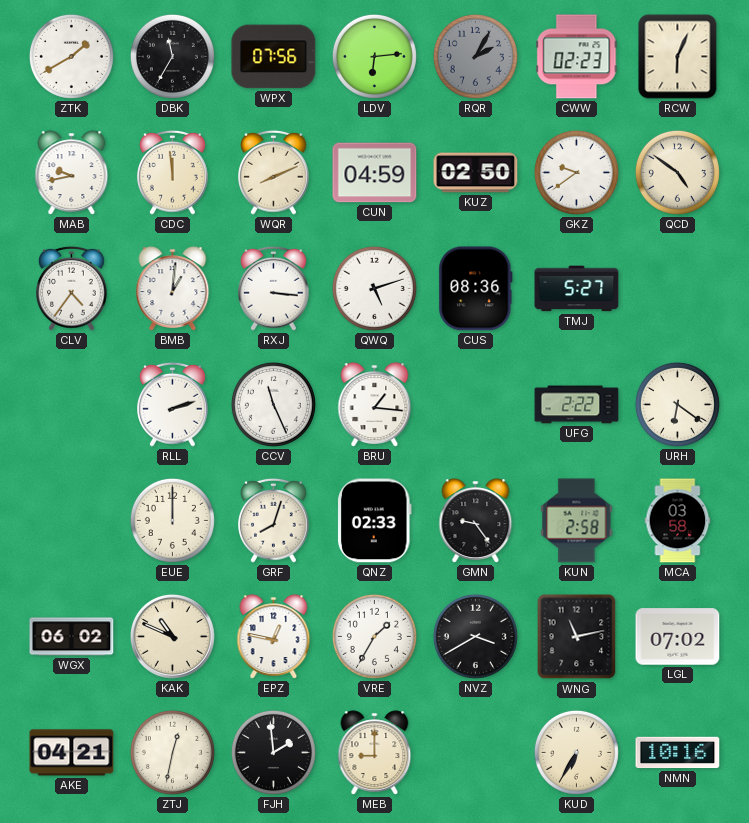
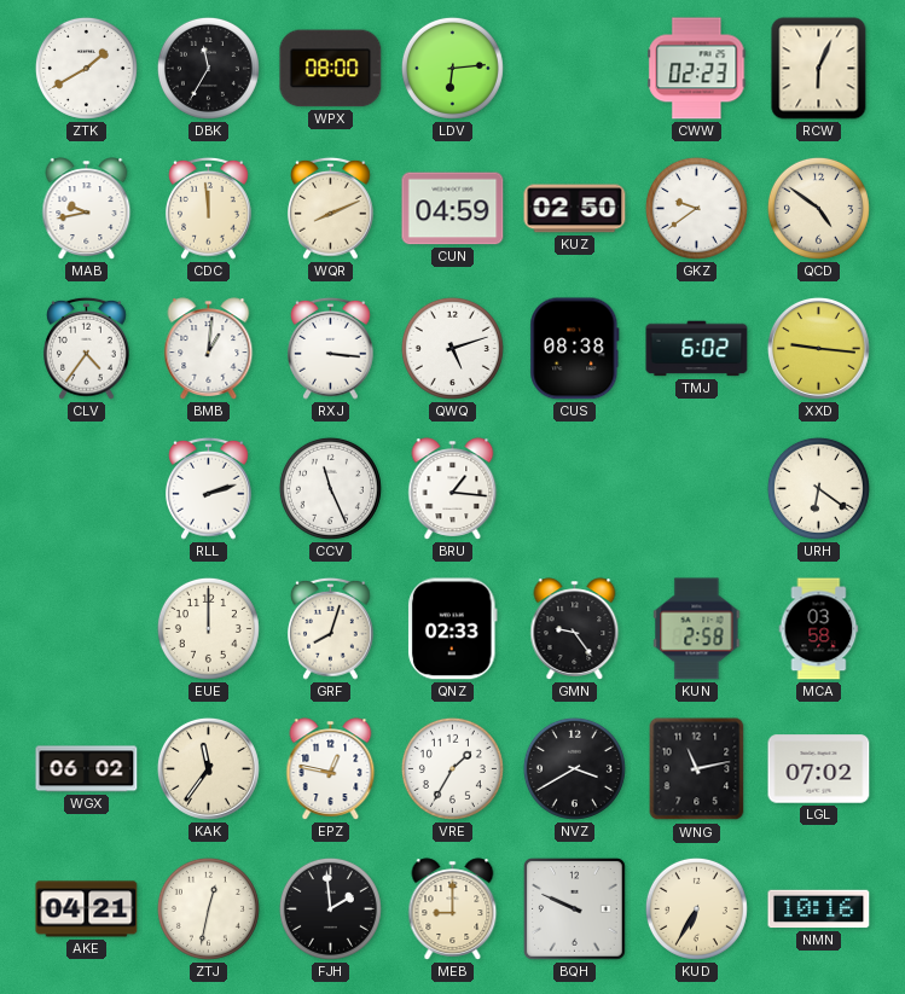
WPX: 07:56 -> 08:00 (331, 69)
RQR: 2:05 -> none (475, 56)
CUS: 08:36 -> 08:38 (575, 349)
TMJ: 5:27 -> 6:02 (697, 349)
XXD: none -> 9:16 (818, 348)
UFG: 2:22 -> none (577, 405)
KAK: 10:49 -> 11:36 (208, 768)
BQH: none -> 9:49 (575, 909)
